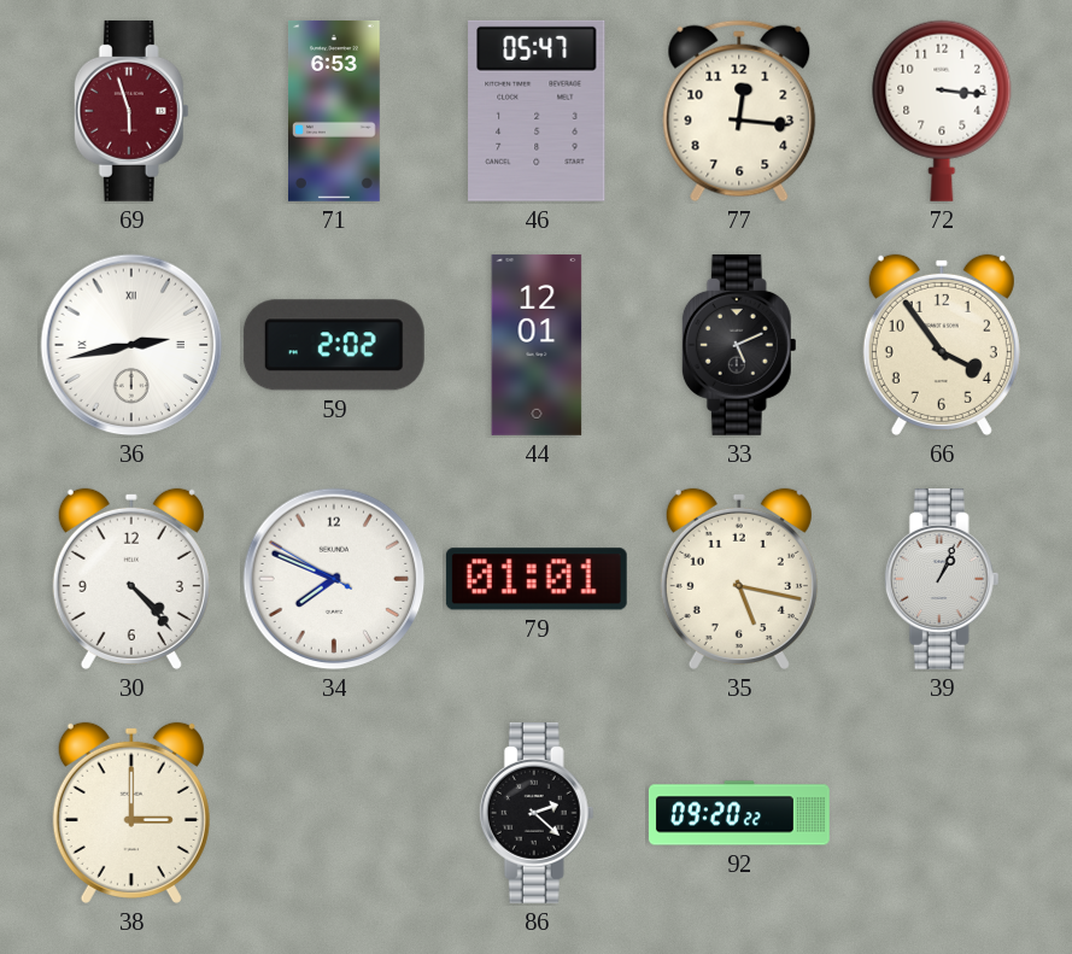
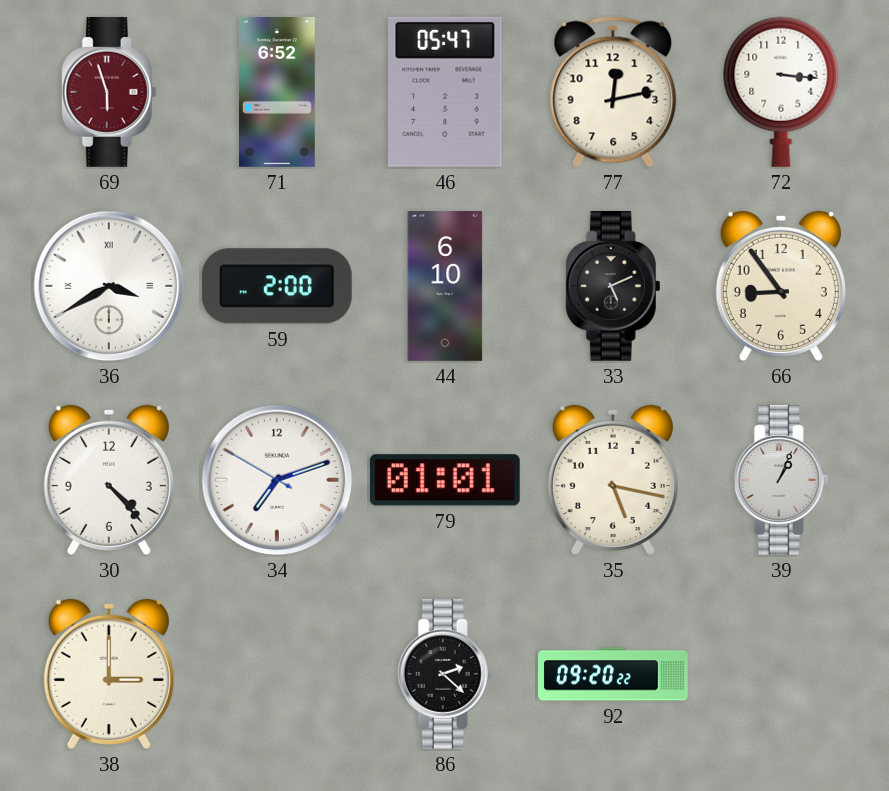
71: 6:53 -> 6:52 (278, 92)
77: 12:16 -> 12:13 (613, 92)
36: 2:43 -> 3:40 (109, 286)
59: 2:02 -> 2:00 (277, 286)
44: 12:01 -> 6:10 (445, 286)
66: 3:54 -> 8:54 (781, 286)
34: 7:48 -> 7:11 (277, 480)
